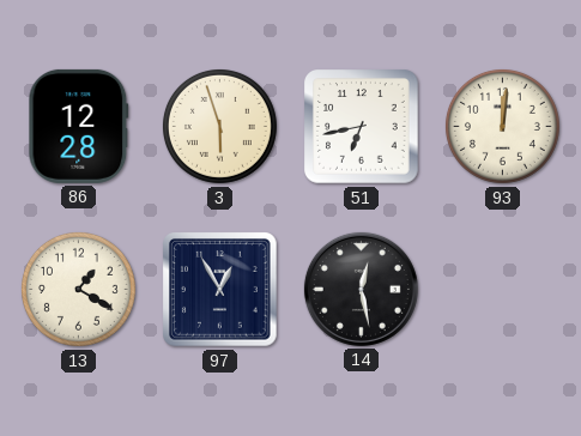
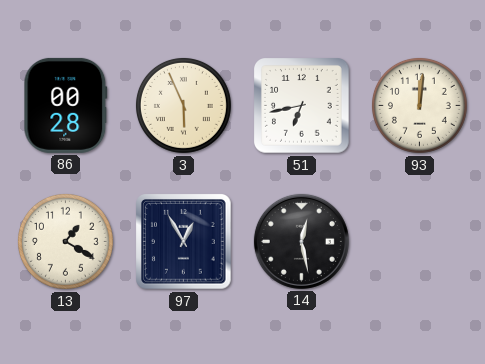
86: 12:28 -> 00:28 (66, 105)
3: 5:57 -> 5:56 (183, 105)
